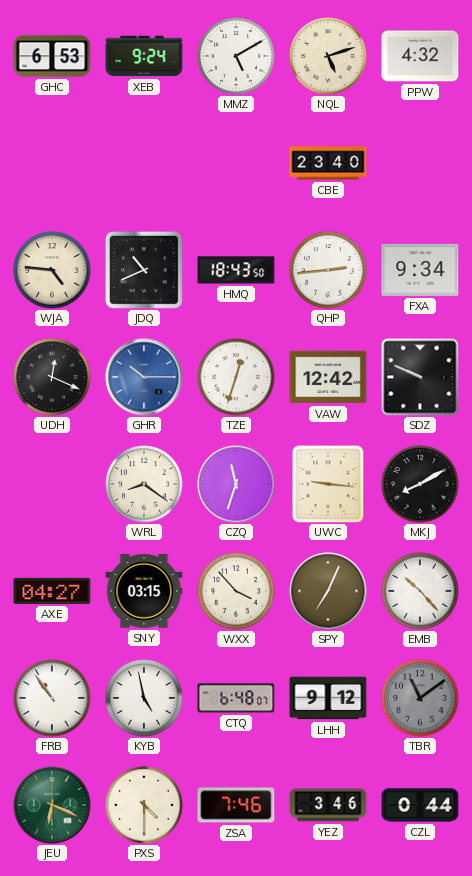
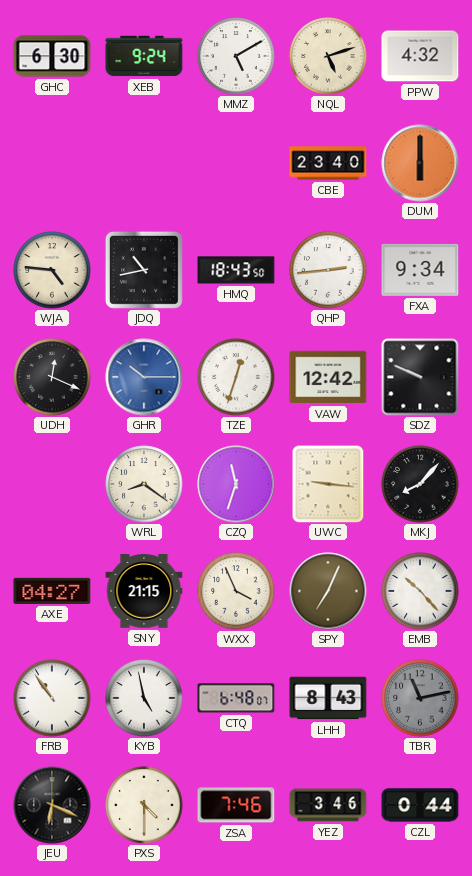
GHC: 6:53 -> 6:30 (52, 56)
DUM: none -> 6:00 (420, 163)
JDQ: 10:41 -> 10:43 (144, 270)
MKJ: 8:10 -> 8:07 (420, 484)
SNY: 03:15 -> 21:15 (144, 592)
WXX: 3:53 -> 3:56 (236, 591)
LHH: 9:12 -> 8:43 (328, 698)
TBR: 11:09 -> 11:13 (420, 698)
JEU dial: green -> black (52, 805)
